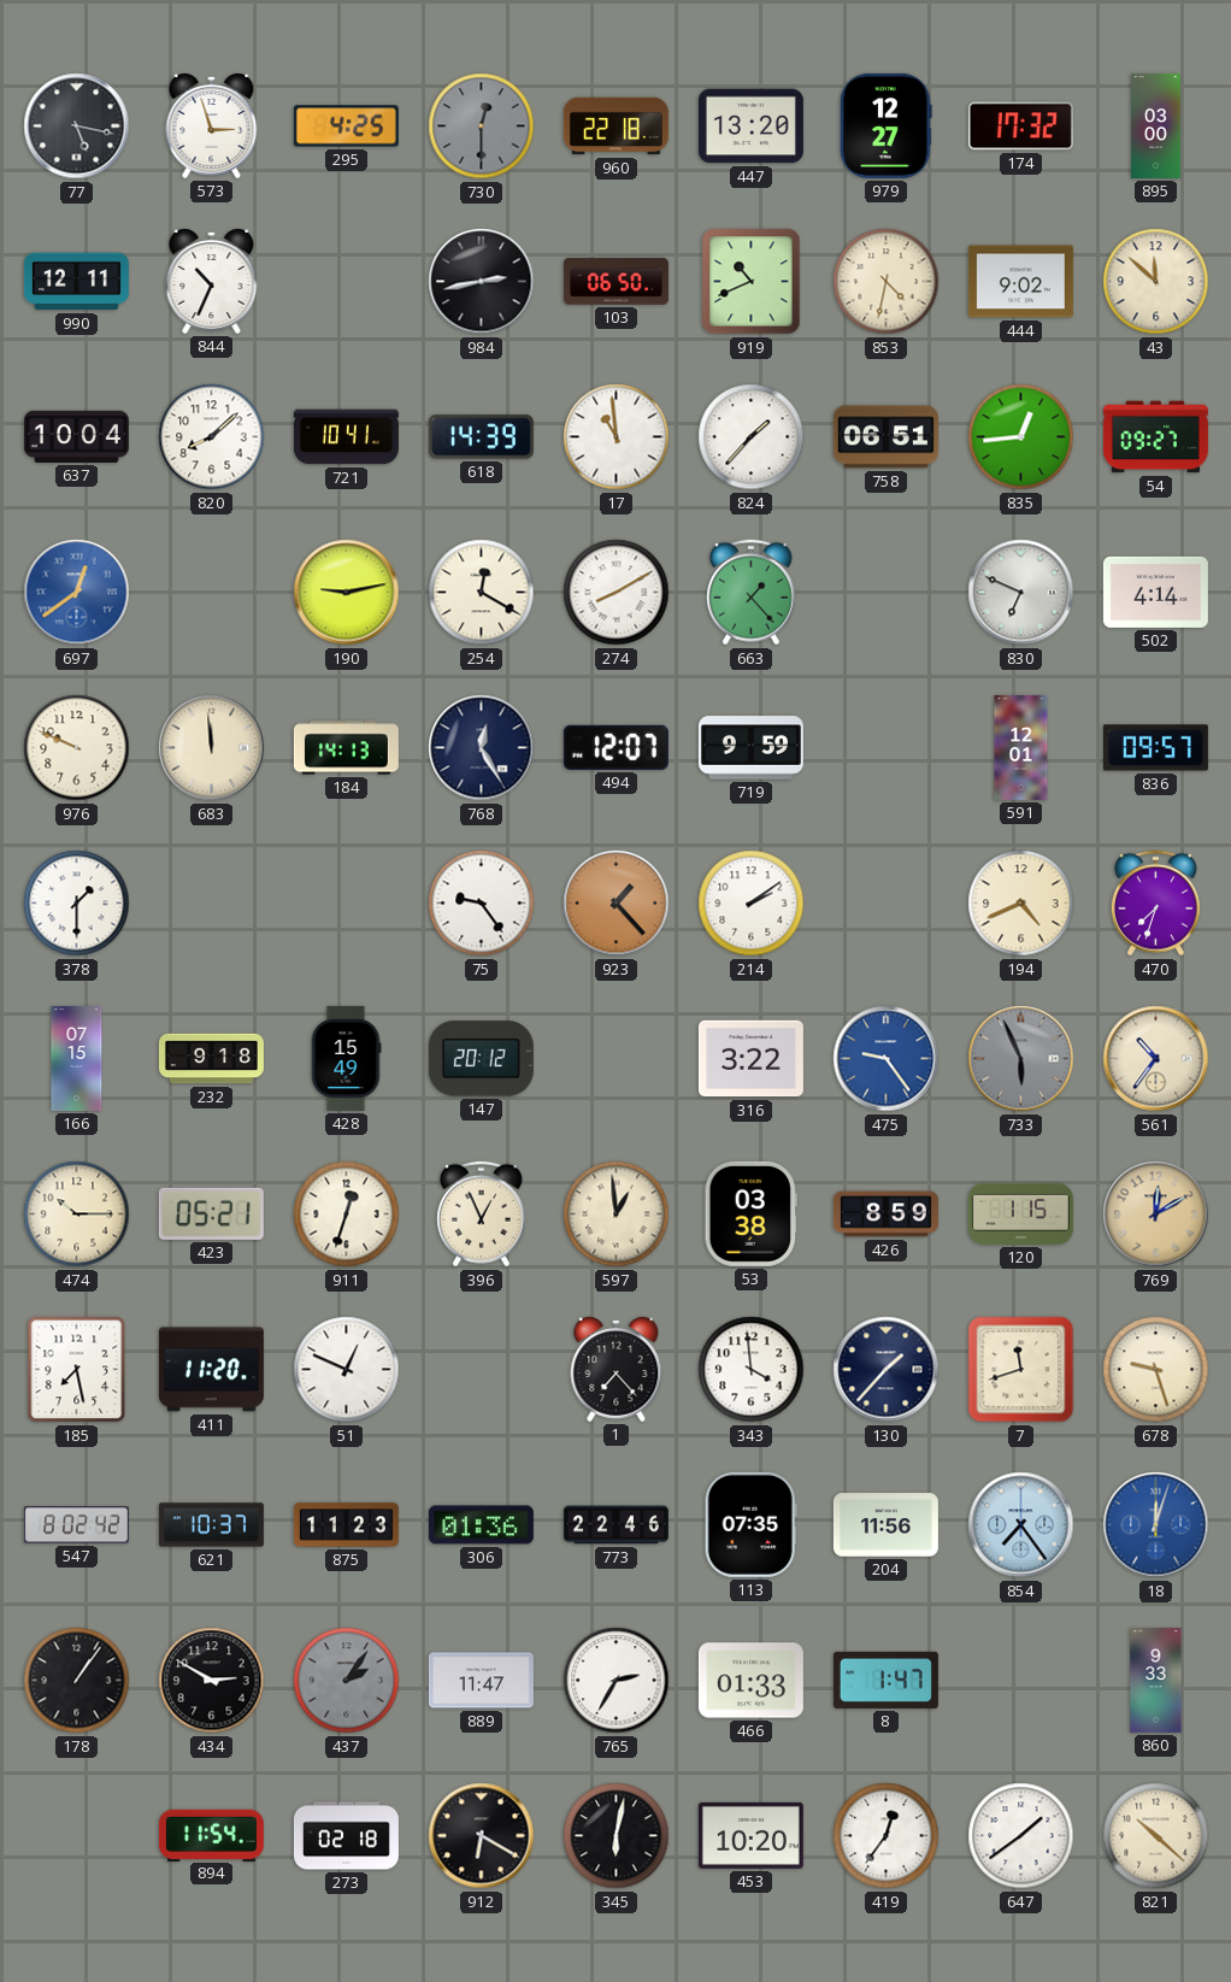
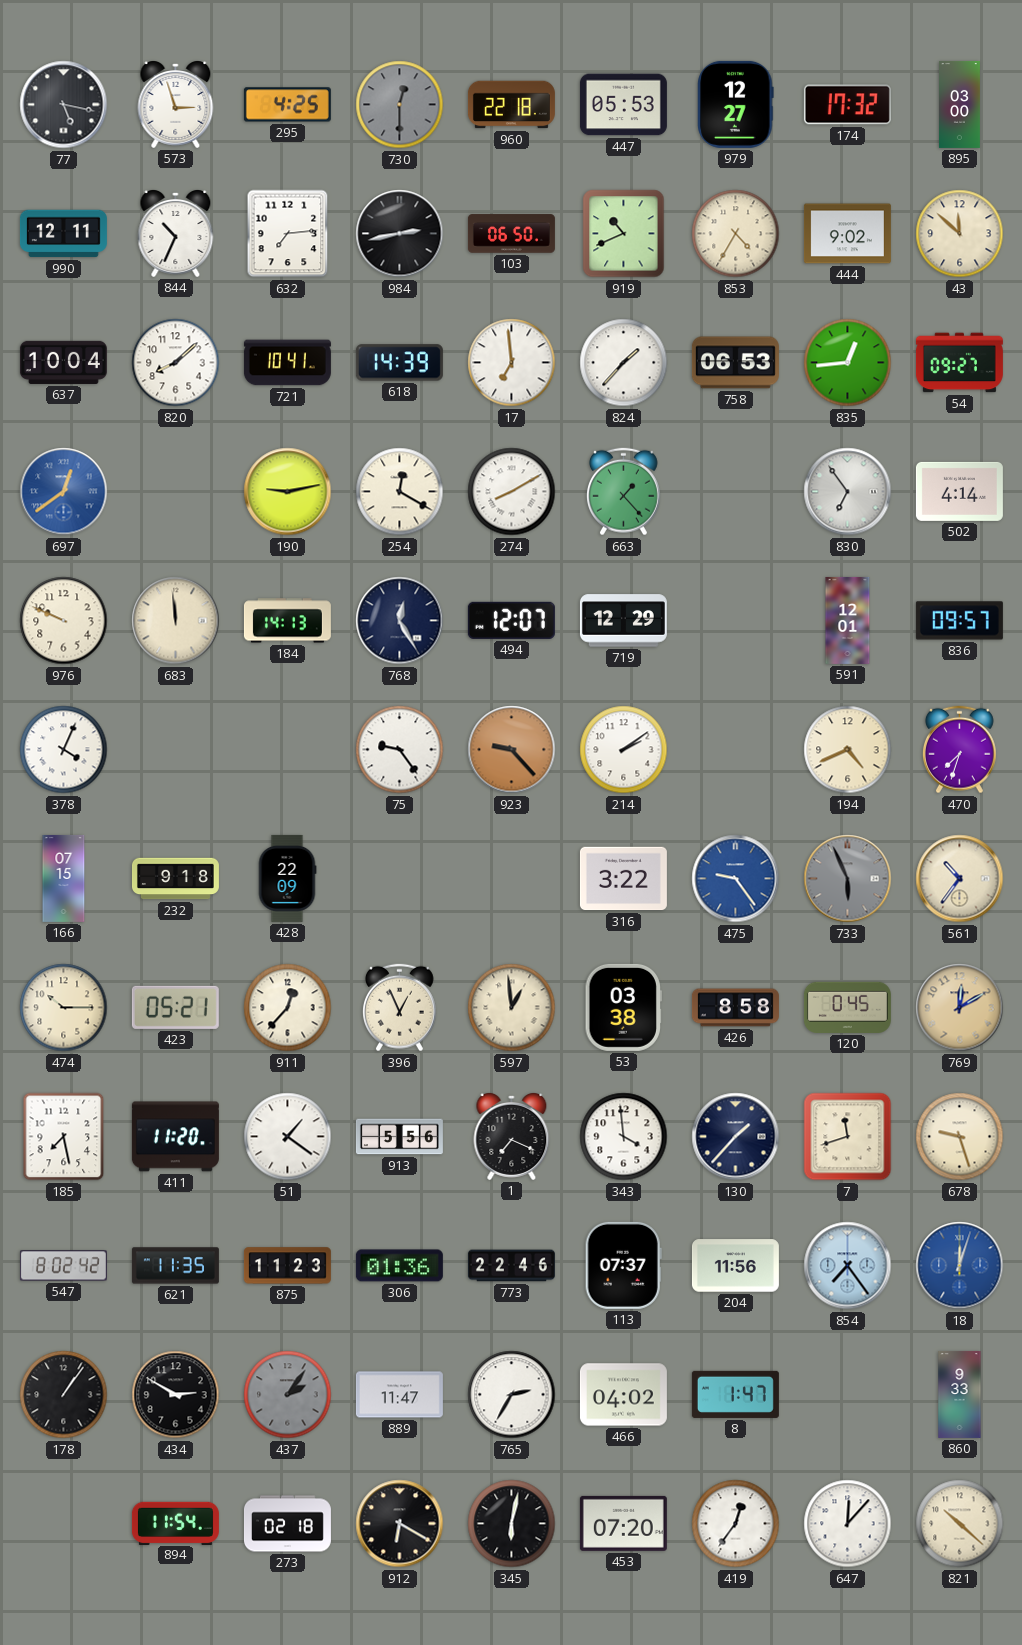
447: 13:20 -> 05:53 (623, 105)
632: none -> 7:14 (288, 234)
853: 4:32 -> 4:35 (736, 234)
17: 10:59 -> 6:59 (512, 363)
758: 06:51 -> 06:53 (735, 363)
830: 6:49 -> 6:54 (848, 492)
719: 9:59 -> 12:29 (623, 621)
378: 1:30 -> 4:04 (64, 750)
923: 1:23 -> 9:23 (512, 750)
428: 15:49 -> 22:09 (287, 878)
147: 20:12 -> none (481, 1059)
911: 12:33 -> 12:37 (288, 1008)
426: 8:59 -> 8:58 (735, 1008)
120: 1:15 -> 0:45 (847, 1007)
51: 12:49 -> 1:21 (288, 1137)
913: none -> 5:56 (399, 1137)
1: 7:23 -> 7:19 (512, 1137)
621: 10:37 -> 11:35 (175, 1266)
113: 07:35 -> 07:37 (623, 1265)
466: 01:33 -> 04:02 (623, 1395)
453: 10:20 -> 07:20 (623, 1523)
647: 1:39 -> 12:07 (848, 1524)
